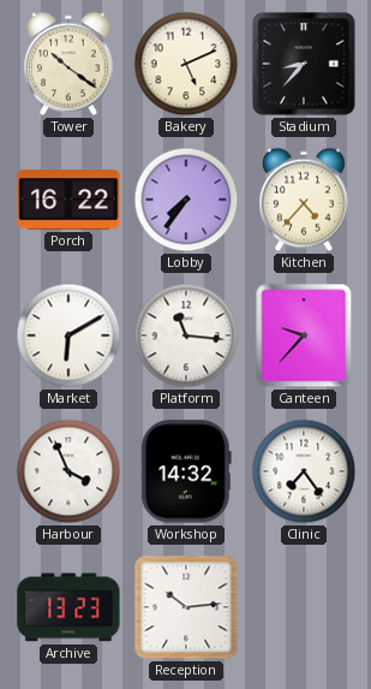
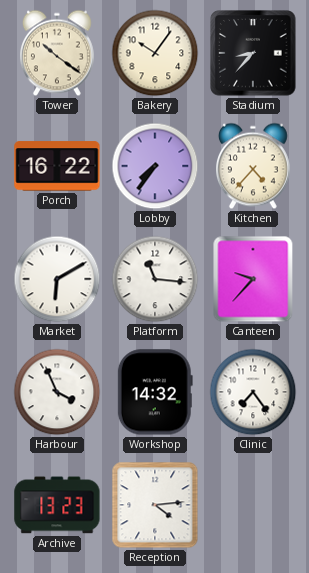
Bakery: 5:11 -> 10:06 (155, 53)
Reception: 10:14 -> 4:14 (155, 505)
